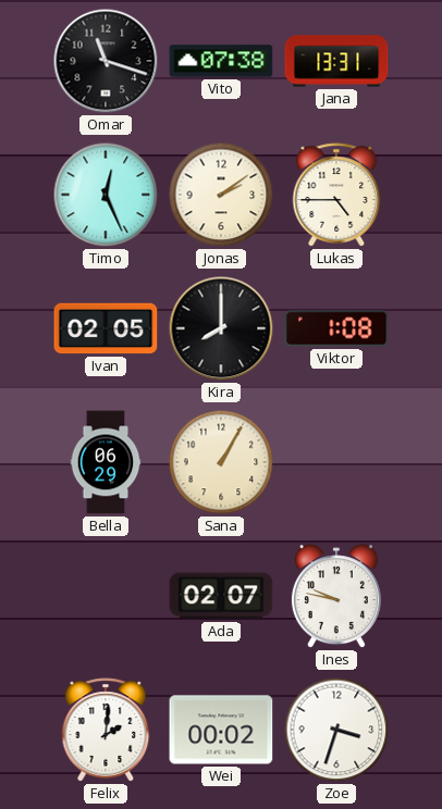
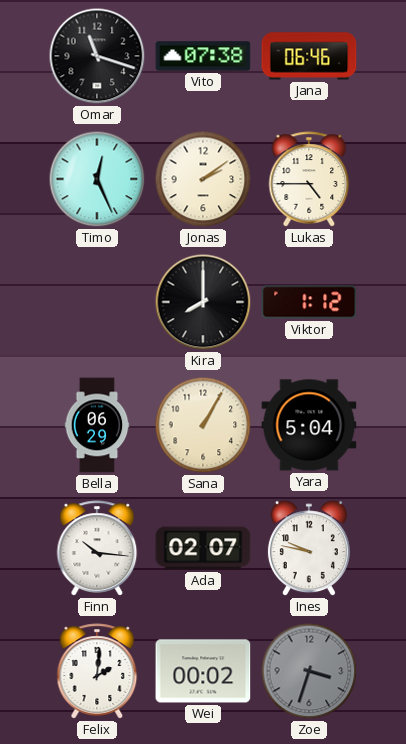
Jana: 13:31 -> 06:46 (309, 56)
Ivan: 02:05 -> none (106, 328)
Viktor: 1:08 -> 1:12 (309, 302)
Yara: none -> 5:04 (309, 425)
Finn: none -> 10:16 (97, 548)
Zoe dial: white -> grey (309, 671)
